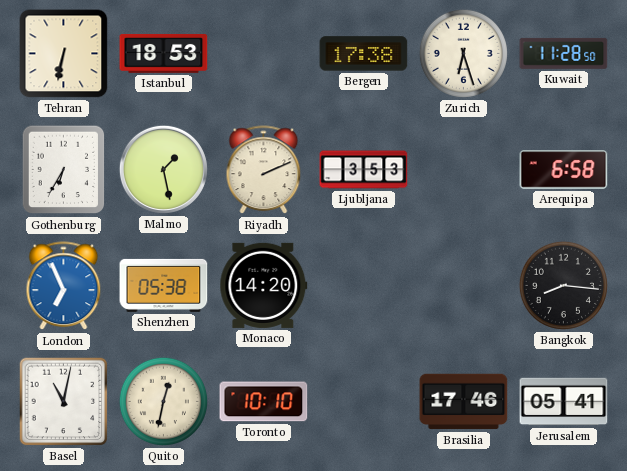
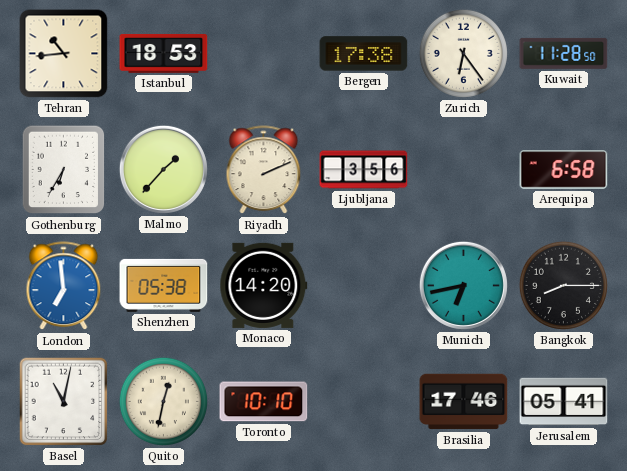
Tehran: 6:32 -> 10:44 (64, 54)
Zurich: 6:27 -> 6:24 (463, 53)
Malmo: 1:28 -> 1:37 (163, 169)
Ljubljana: 3:53 -> 3:56 (364, 170)
London: 6:56 -> 6:59 (64, 286)
Munich: none -> 6:43 (463, 285)
Bangkok: 8:16 -> 8:15 (563, 285)
